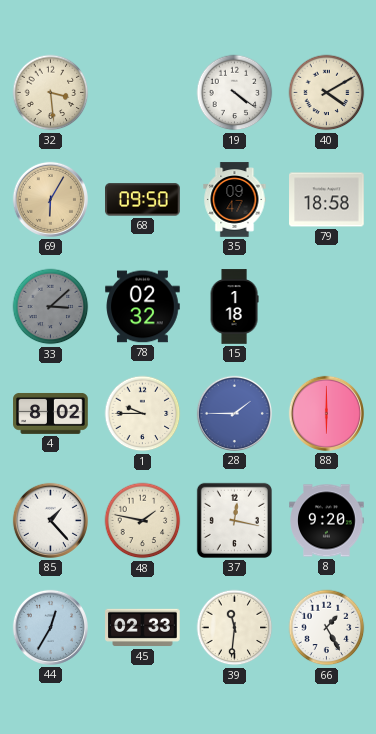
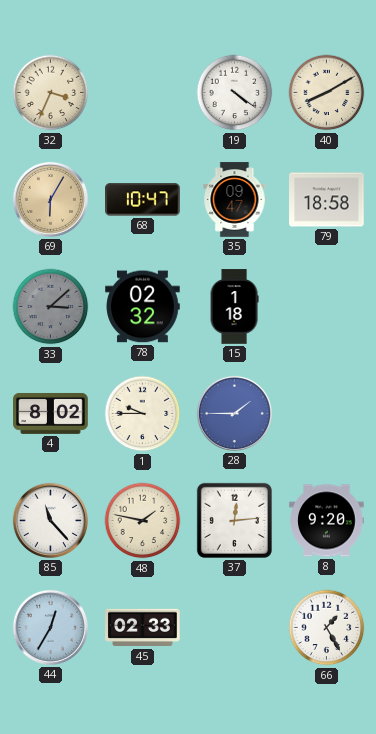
32: 3:29 -> 3:34 (51, 93)
40: 4:10 -> 8:10 (327, 93)
68: 09:50 -> 10:47 (143, 200)
88: 6:00 -> none (326, 413)
85: 1:23 -> 11:23 (50, 520)
37: 12:17 -> 12:14 (234, 520)
39: 11:31 -> none (235, 628)
